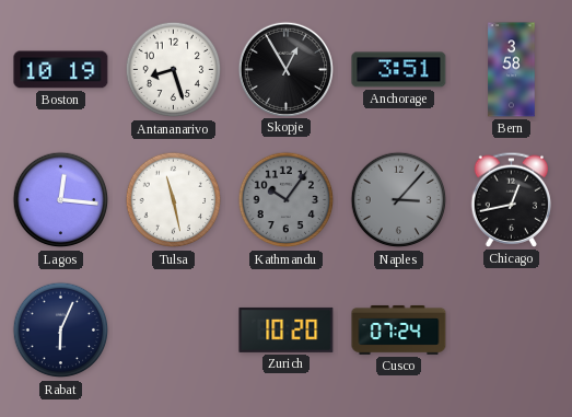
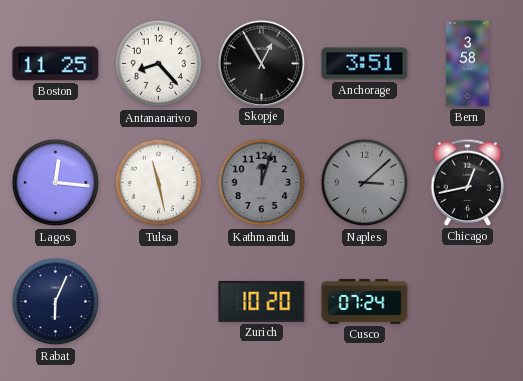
Boston: 10:19 -> 11:25 (56, 64)
Antananarivo: 8:27 -> 8:23 (159, 64)
Kathmandu: 10:06 -> 12:03 (262, 183)
Naples: 3:07 -> 3:08 (365, 183)
